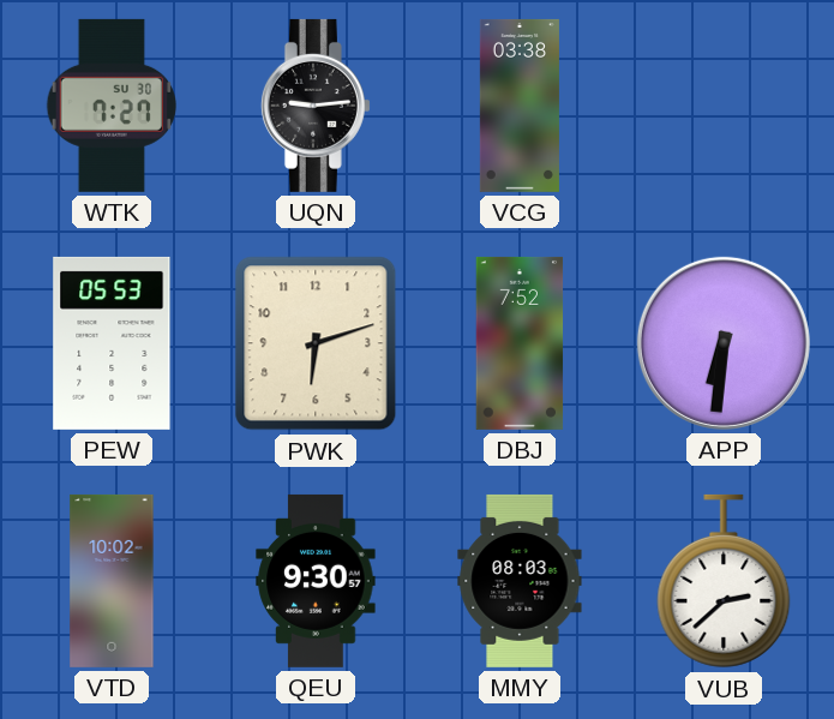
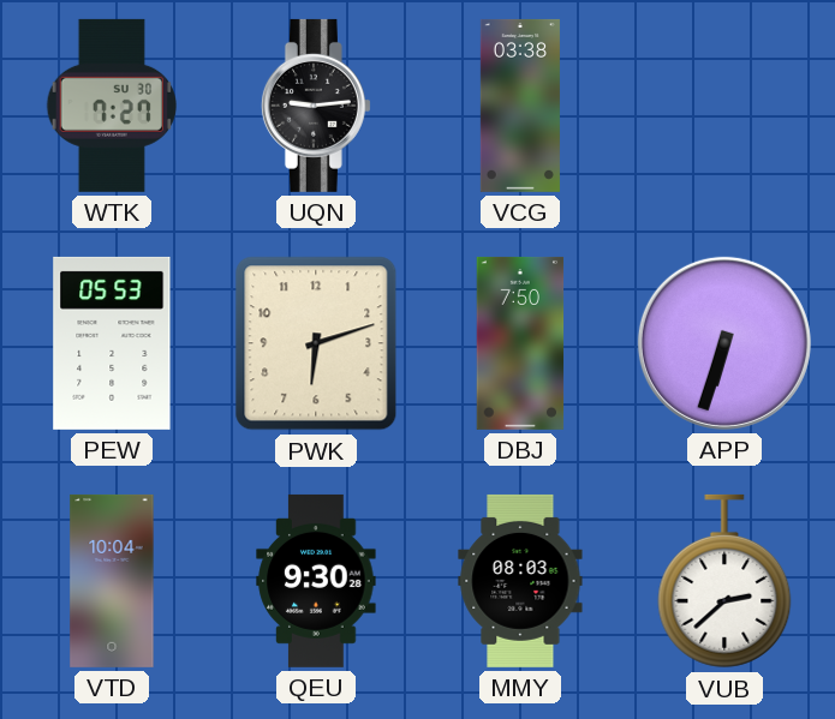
DBJ: 7:52 -> 7:50 (520, 343)
APP: 6:31 -> 6:33 (724, 343)
VTD: 10:02 -> 10:04 (112, 581)
QEU: 9:30:57 -> 9:30:28 (316, 581)
